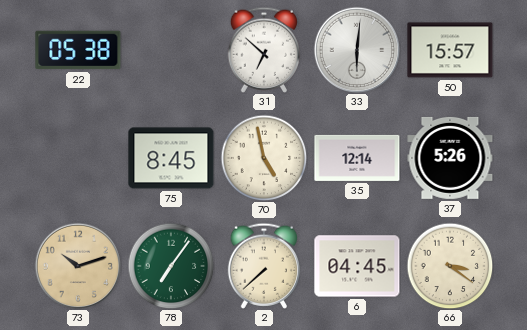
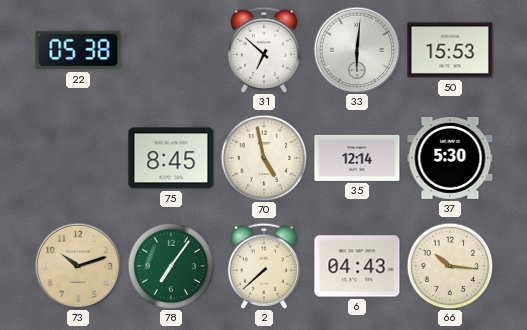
50: 15:57 -> 15:53 (450, 50)
37: 5:26 -> 5:30 (450, 158)
6: 04:45 -> 04:43 (357, 266)
66: 3:21 -> 10:16 (450, 266)
